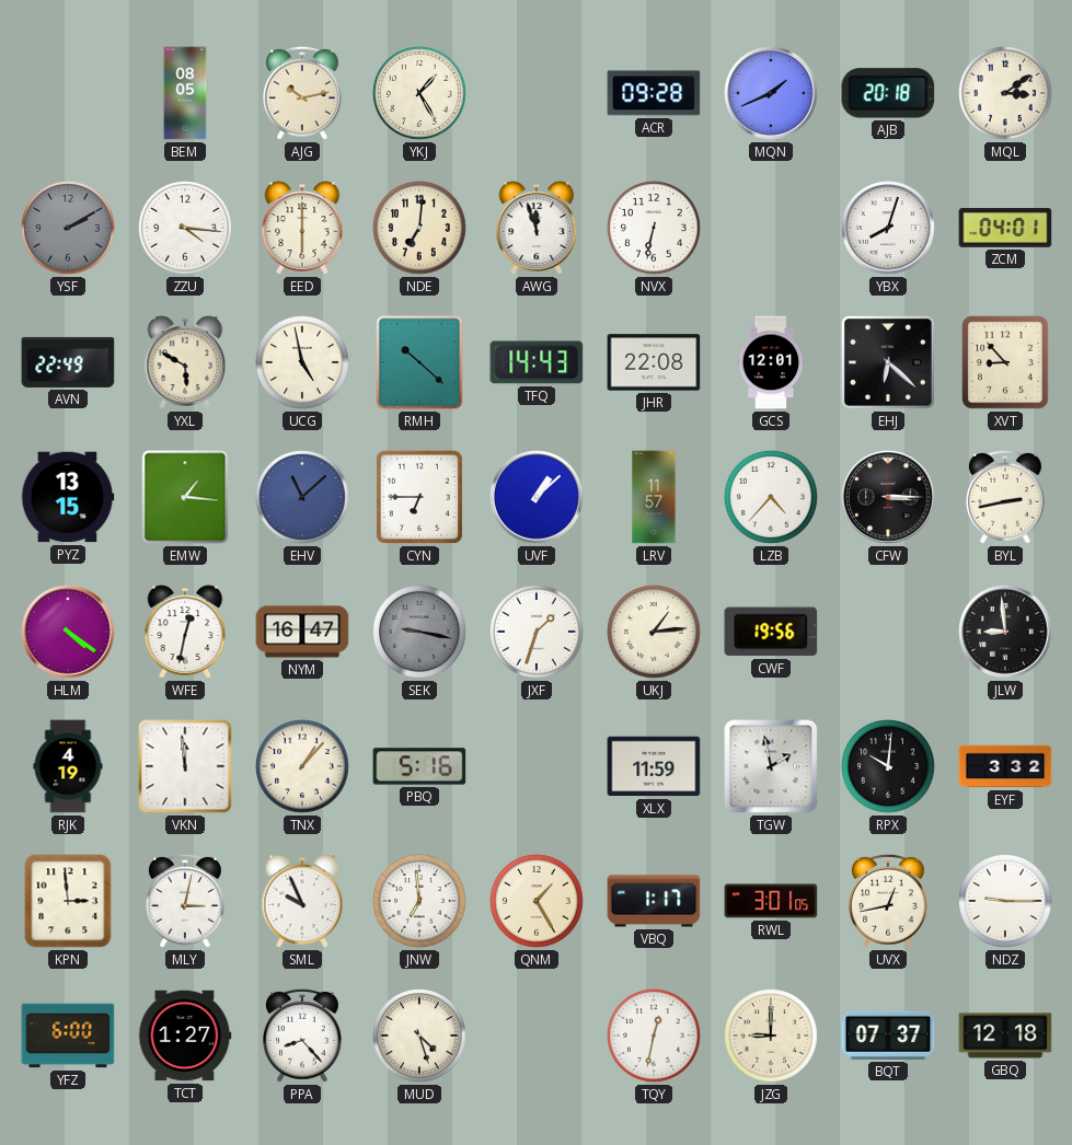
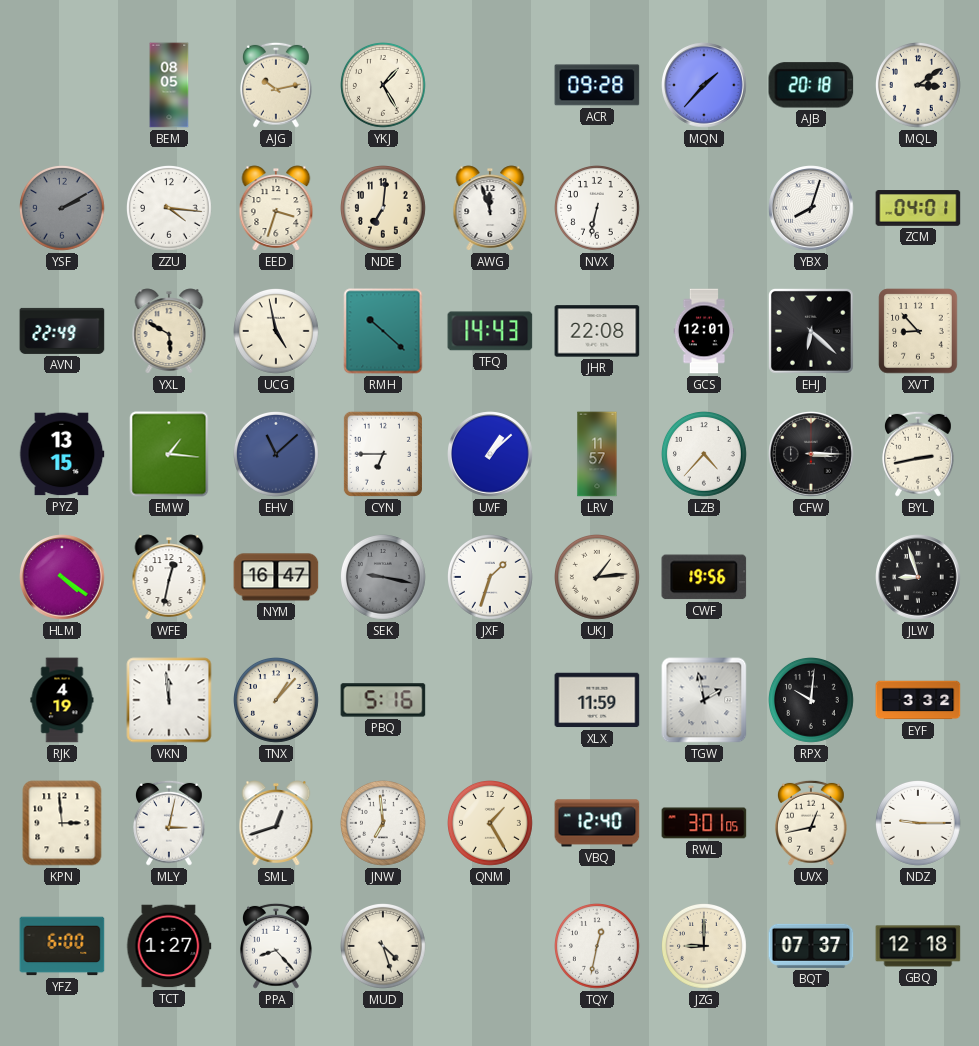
MQN: 1:41 -> 1:37 (704, 85)
EED: 6:00 -> 3:33 (276, 208)
JLW: 8:59 -> 8:57 (918, 577)
SML: 9:56 -> 12:42 (276, 823)
VBQ: 1:17 -> 12:40 (597, 823)
